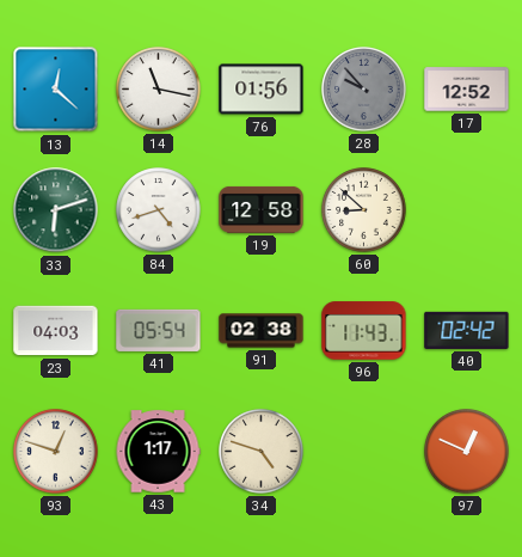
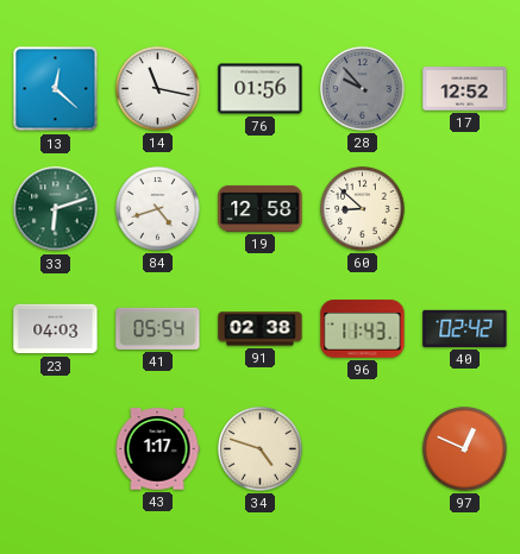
93: 12:48 -> none (56, 452)
